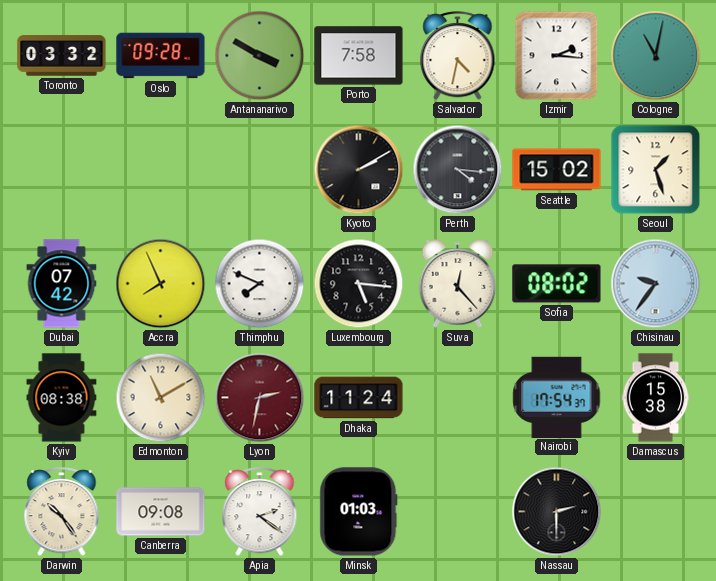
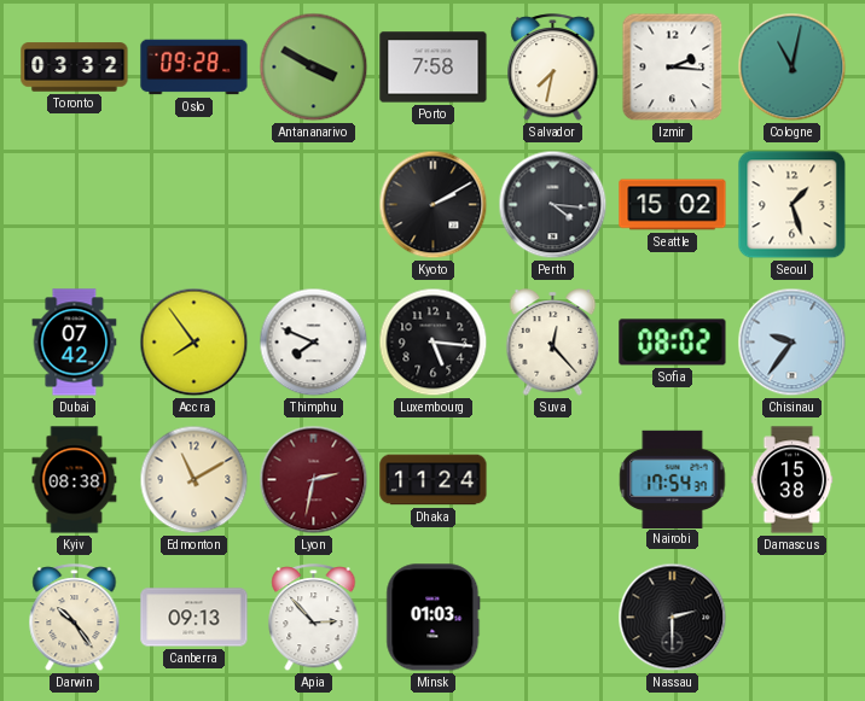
Salvador: 4:32 -> 7:32 (553, 68)
Accra: 7:56 -> 7:54 (195, 343)
Canberra: 09:08 -> 09:13 (195, 618)
Apia: 2:21 -> 2:53 (314, 618)
